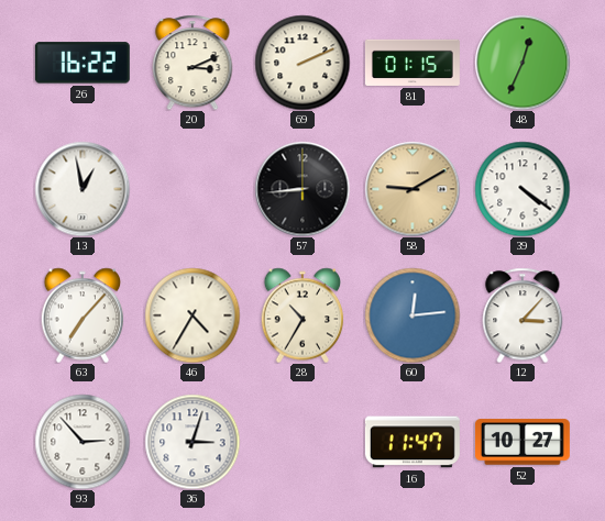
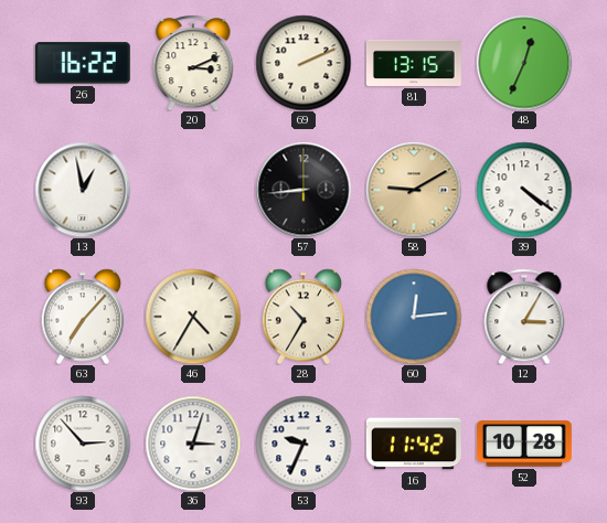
81: 01:15 -> 13:15 (414, 63)
12: 3:07 -> 3:05 (524, 317)
53: none -> 9:34 (303, 444)
16: 11:47 -> 11:42 (414, 444)
52: 10:27 -> 10:28 (524, 444)
